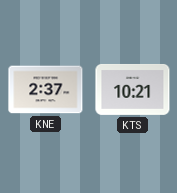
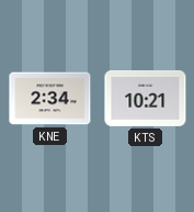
KNE: 2:37 -> 2:34 (50, 99)
